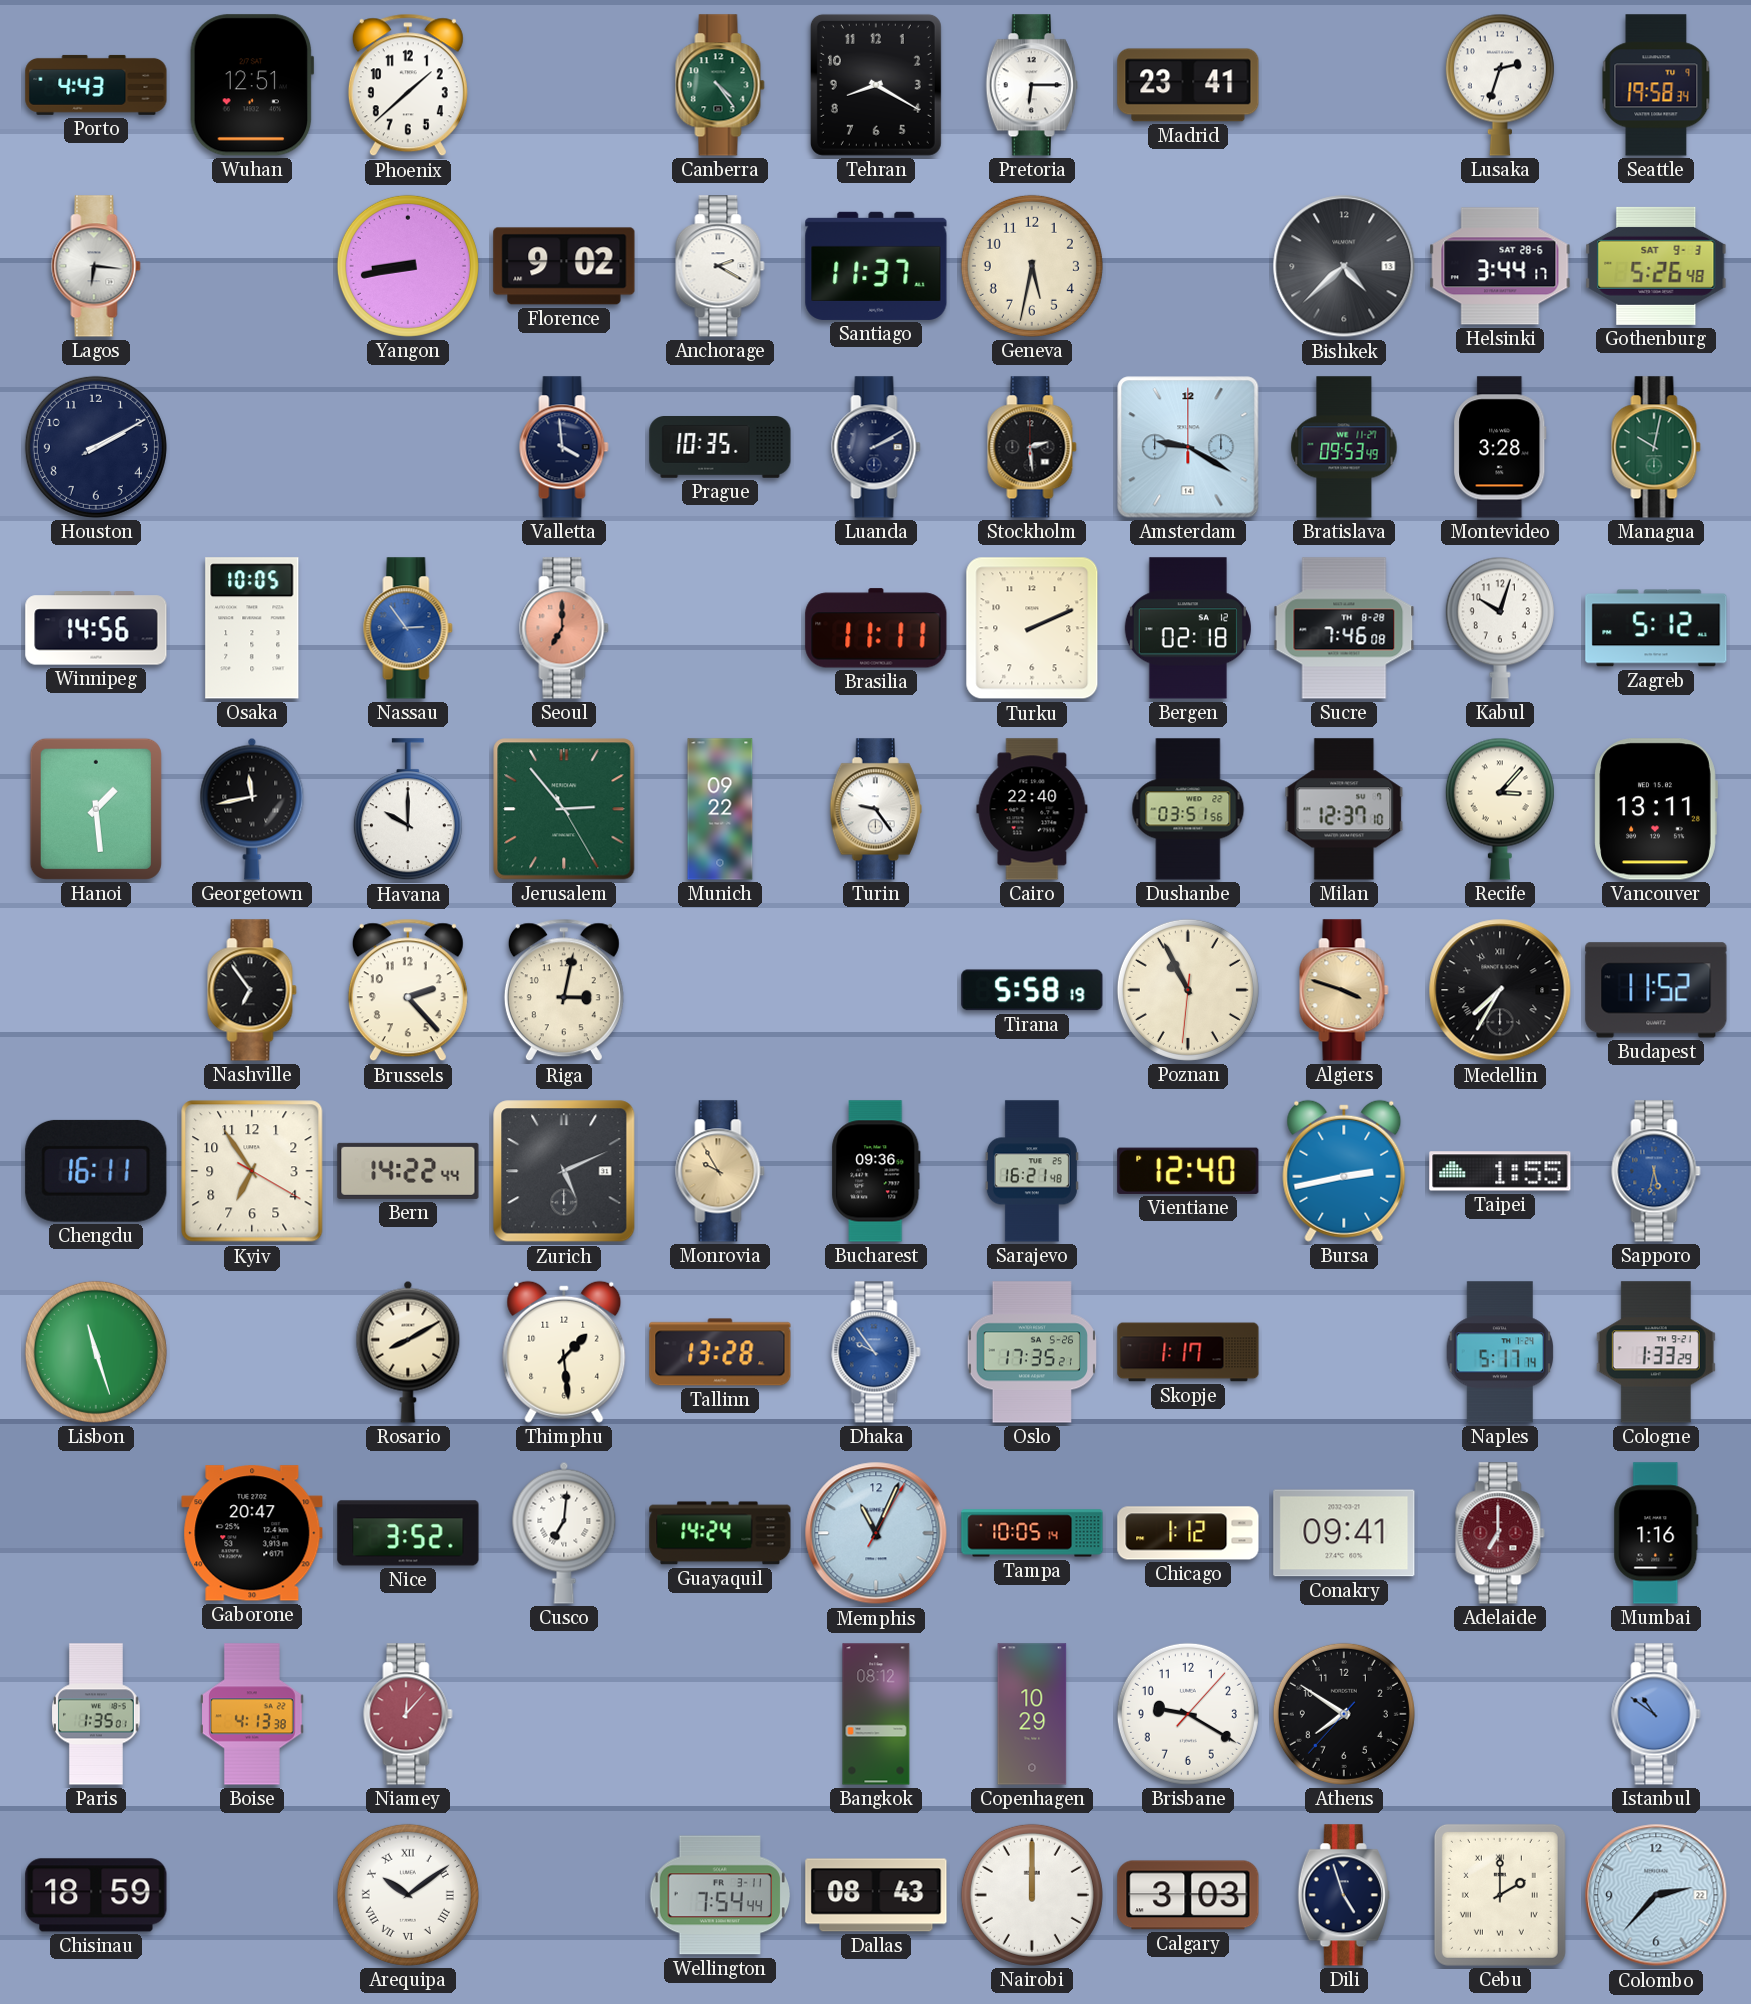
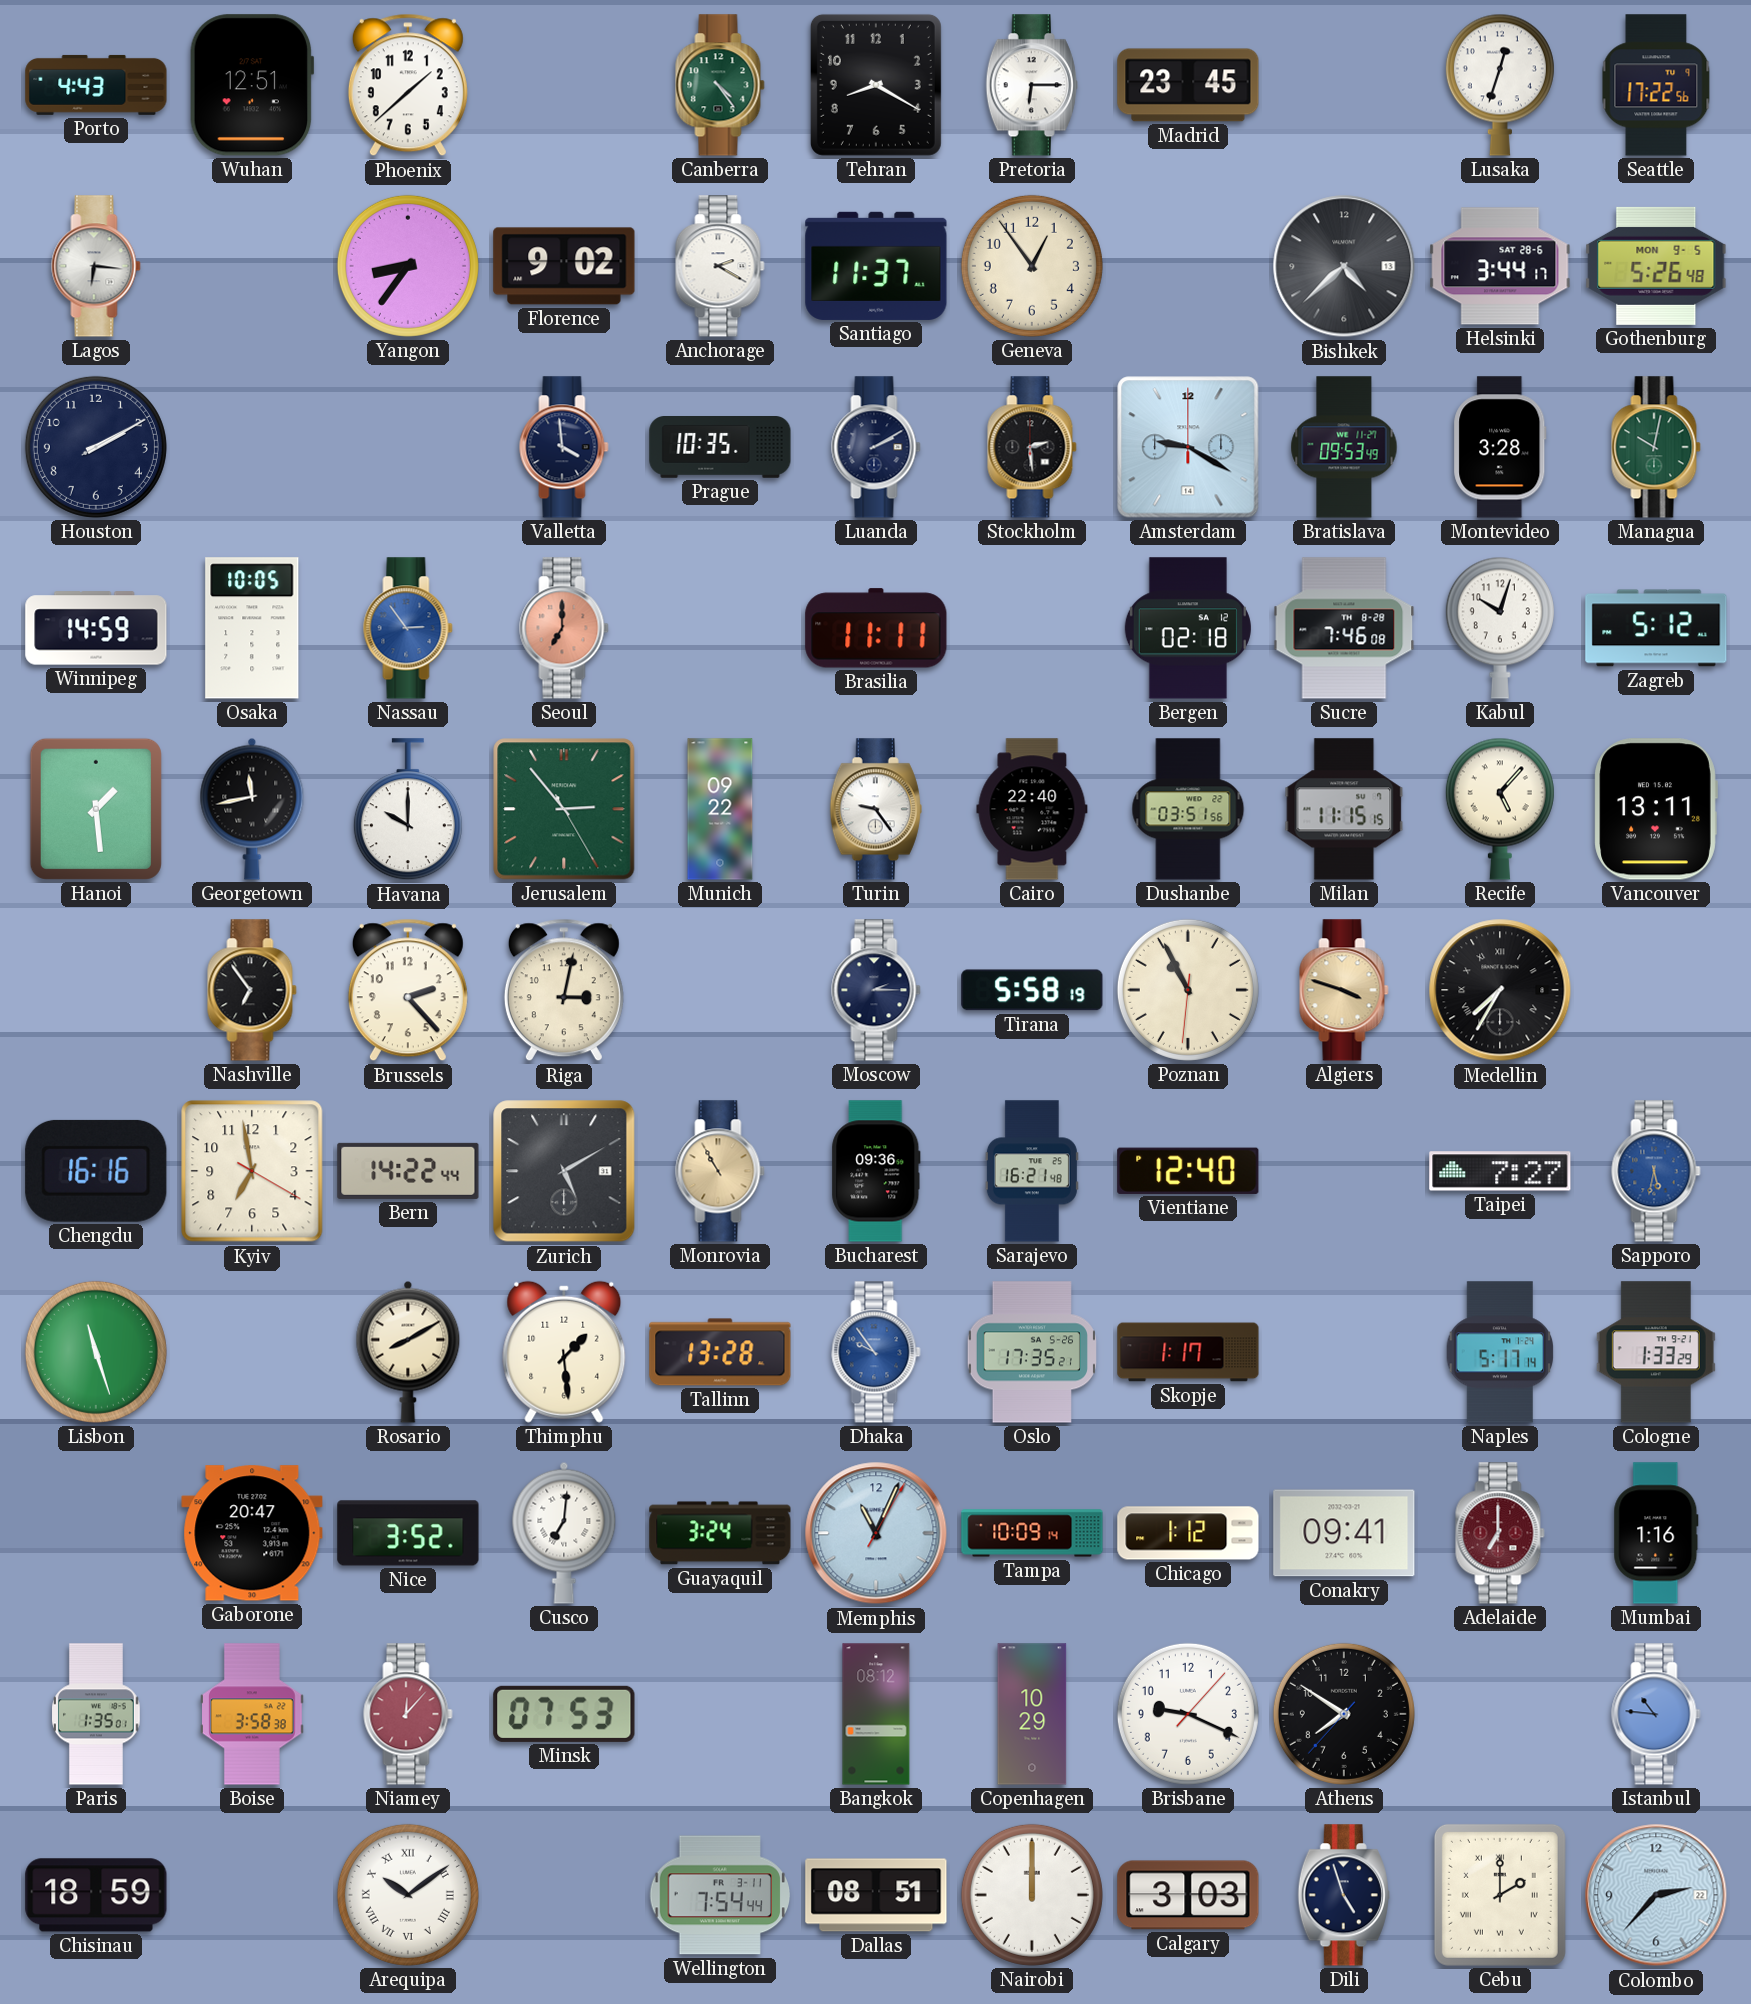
Madrid: 23:41 -> 23:45 (1188, 85)
Lusaka: 2:33 -> 12:33 (1500, 85)
Seattle: 19:58 -> 17:22 (1656, 85)
Yangon: 8:43 -> 8:36 (408, 266)
Geneva: 5:32 -> 12:54 (1032, 266)
Gothenburg date: SAT 9-3 -> MON 9-5 (1656, 266)
Winnipeg: 14:56 -> 14:59 (96, 628)
Turku: 2:11 -> none (1032, 628)
Milan: 12:37 -> 11:15 (1344, 809)
Recife: 3:07 -> 5:07 (1500, 809)
Moscow: none -> 2:15 (876, 990)
Budapest: 11:52 -> none (1656, 990)
Chengdu: 16:11 -> 16:16 (96, 1171)
Kyiv: 6:54 -> 6:58 (252, 1171)
Zurich: 5:11 -> 5:10 (564, 1171)
Monrovia: 9:55 -> 10:55 (720, 1171)
Bursa: 2:43 -> none (1344, 1171)
Taipei: 1:55 -> 7:27 (1500, 1171)
Guayaquil: 14:24 -> 3:24 (720, 1533)
Tampa: 10:05 -> 10:09 (1032, 1533)
Boise: 4:13 -> 3:58 (253, 1714)
Minsk: none -> 07:53 (564, 1714)
Brisbane: 9:20 -> 9:19 (1188, 1714)
Istanbul: 10:51 -> 10:46 (1656, 1714)
Dallas: 08:43 -> 08:51 (876, 1895)
